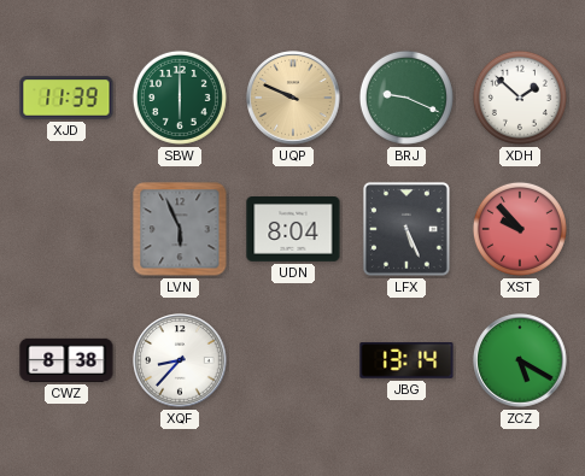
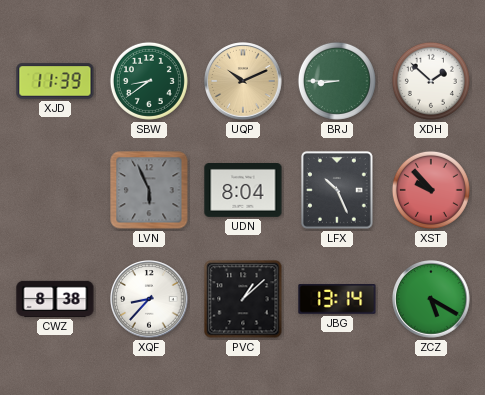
SBW: 6:00 -> 8:39 (149, 81)
UQP: 9:49 -> 10:11 (243, 81)
BRJ: 9:19 -> 8:45 (337, 81)
LFX: 5:26 -> 10:26 (337, 190)
PVC: none -> 1:08 (243, 299)
